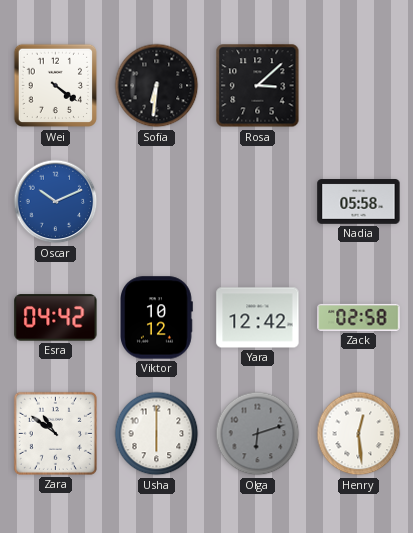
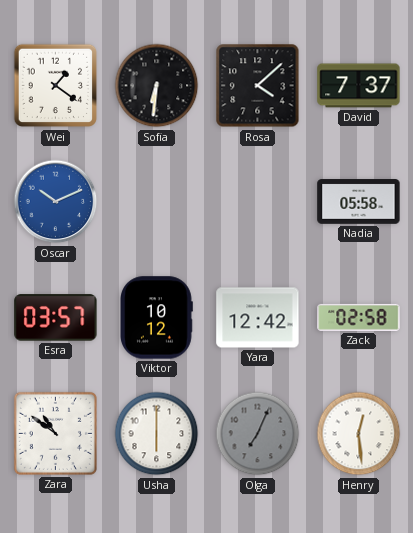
Wei: 4:21 -> 1:21 (56, 86)
Rosa: 3:08 -> 4:08 (258, 86)
David: none -> 7:37 (359, 86)
Esra: 04:42 -> 03:57 (56, 318)
Olga: 6:12 -> 7:04 (258, 434)
